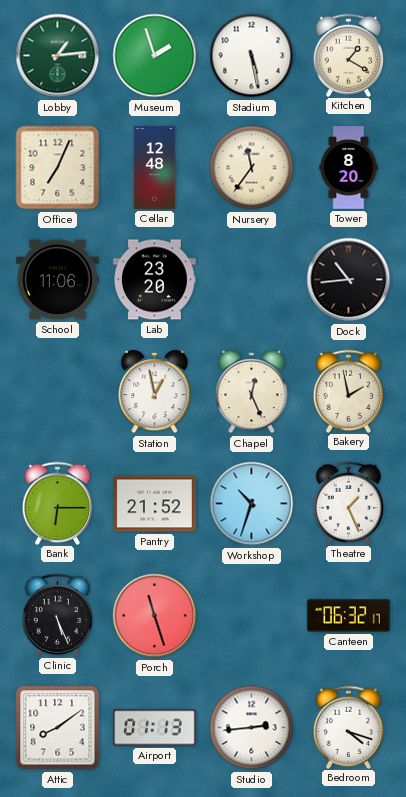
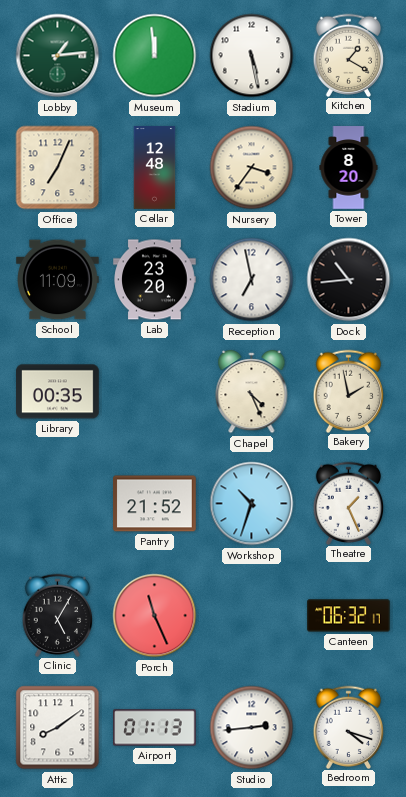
Museum: 1:57 -> 11:59 (155, 56)
Nursery: 11:36 -> 3:36 (252, 168)
School: 11:06 -> 11:09 (58, 280)
Reception: none -> 6:58 (252, 280)
Library: none -> 00:35 (58, 392)
Station: 12:58 -> none (155, 392)
Chapel: 12:26 -> 4:26 (252, 392)
Bank: 6:15 -> none (58, 503)
Clinic: 5:26 -> 5:05 (58, 615)
Porch: 11:27 -> 11:26 (155, 616)
